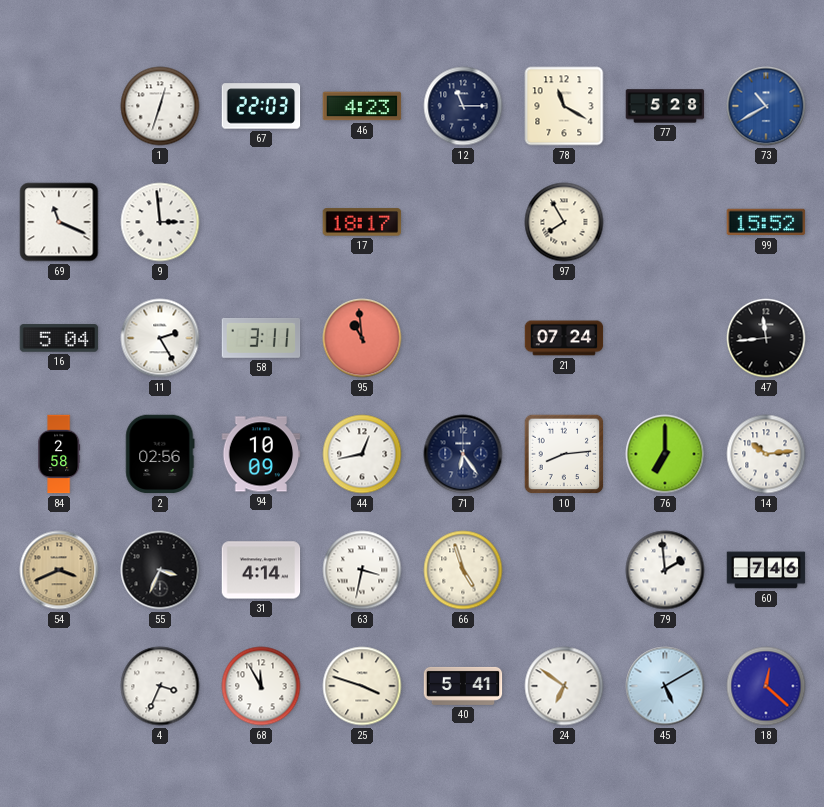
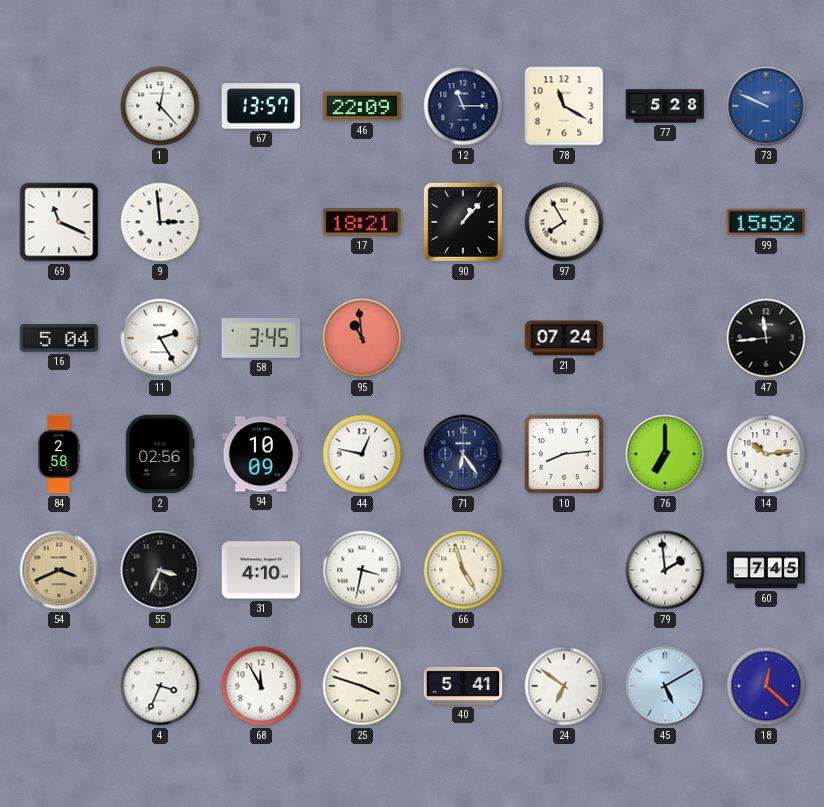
1: 12:33 -> 12:23 (160, 106)
67: 22:03 -> 13:57 (261, 106)
46: 4:23 -> 22:09 (362, 106)
73: 10:40 -> 9:49 (766, 106)
17: 18:17 -> 18:21 (362, 222)
90: none -> 1:07 (463, 222)
58: 3:11 -> 3:45 (261, 338)
44: 12:43 -> 12:47 (362, 454)
31: 4:14 -> 4:10 (261, 570)
60: 7:46 -> 7:45 (766, 570)
